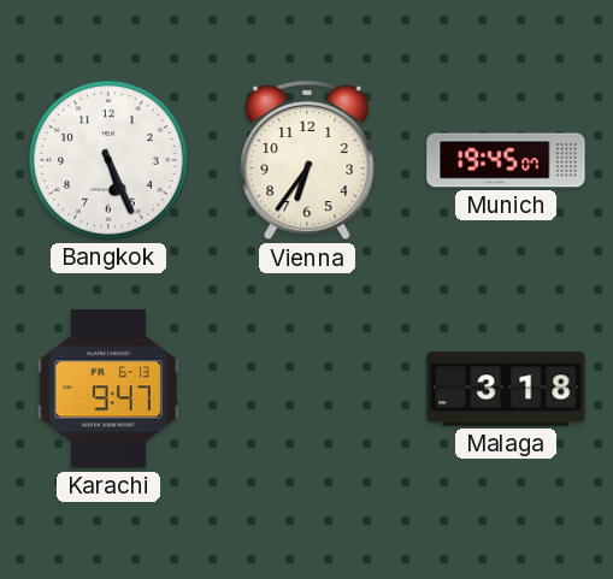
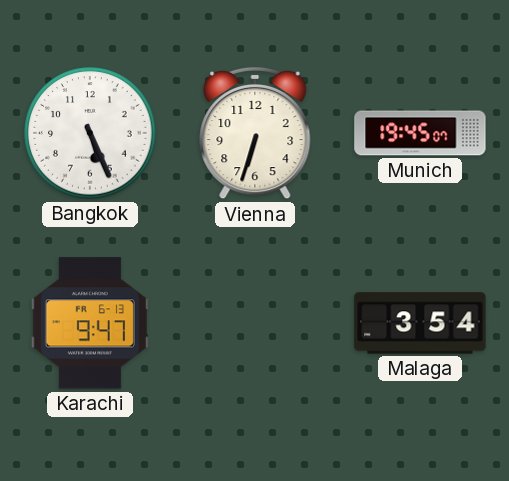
Vienna: 6:36 -> 6:33 (255, 133)
Malaga: 3:18 -> 3:54 (420, 323)
